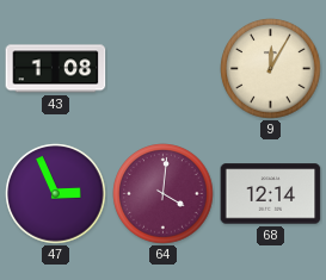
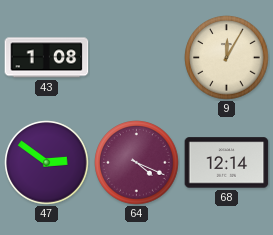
47: 2:56 -> 2:51 (47, 163)
64: 4:01 -> 4:19 (137, 163)
